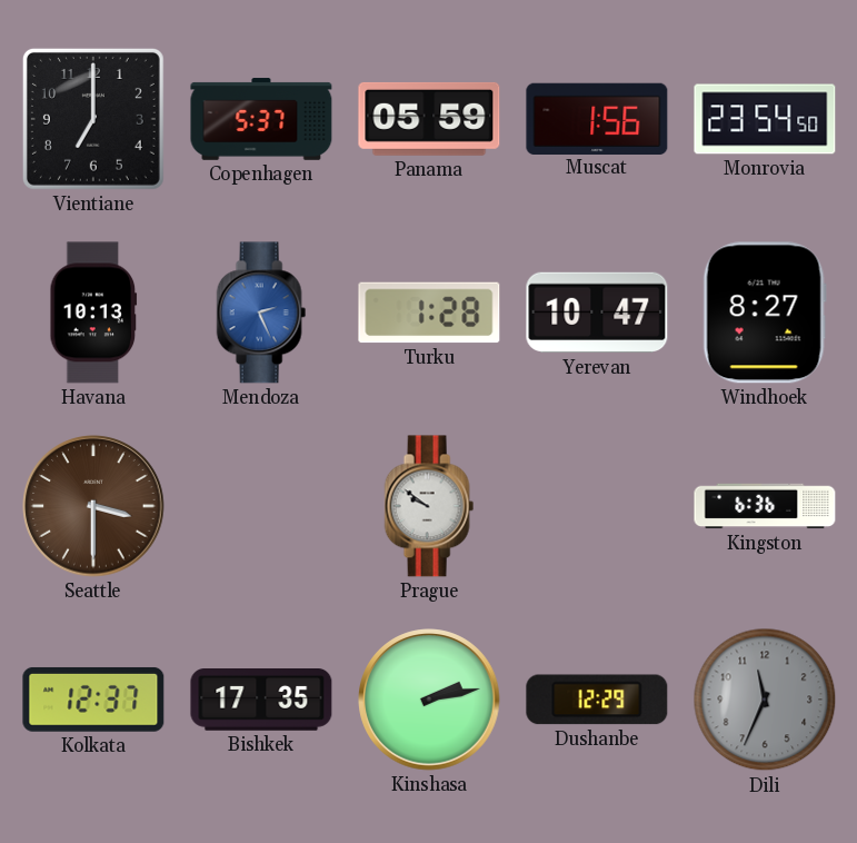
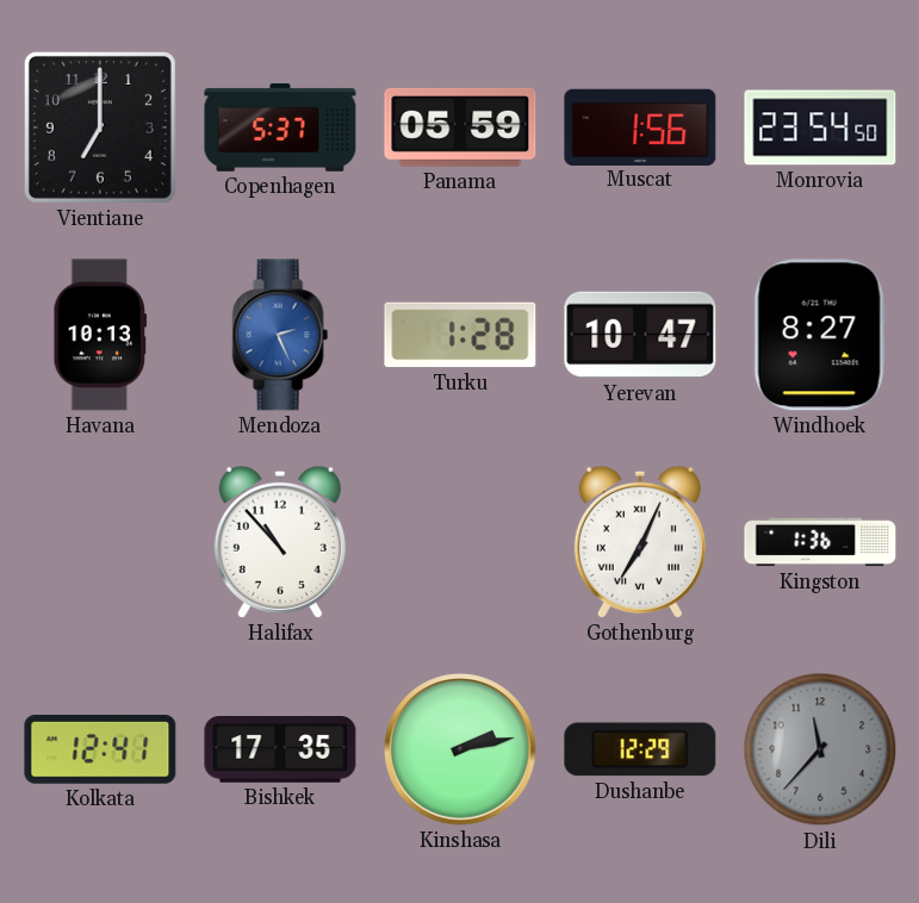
Seattle: 3:30 -> none (93, 506)
Halifax: none -> 10:53 (280, 542)
Prague: 9:51 -> none (429, 506)
Gothenburg: none -> 7:04 (640, 542)
Kingston: 6:36 -> 1:36 (820, 542)
Kolkata: 12:37 -> 12:41 (100, 749)
Dili: 11:34 -> 11:37 (820, 749)
